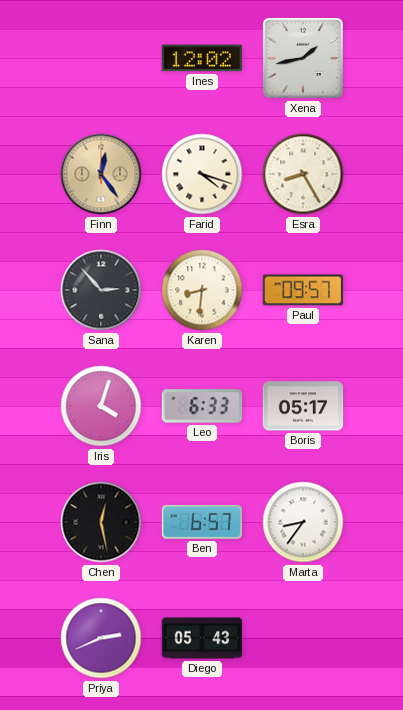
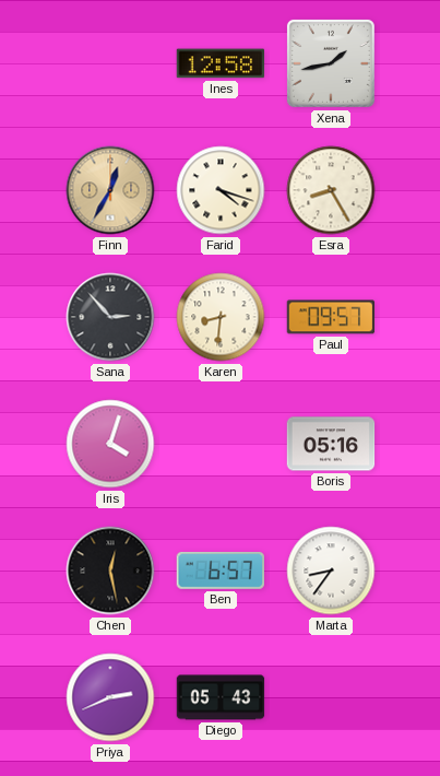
Ines: 12:02 -> 12:58 (221, 63)
Finn: 12:24 -> 12:35 (110, 190)
Leo: 6:33 -> none (202, 406)
Boris: 05:17 -> 05:16 (331, 444)
